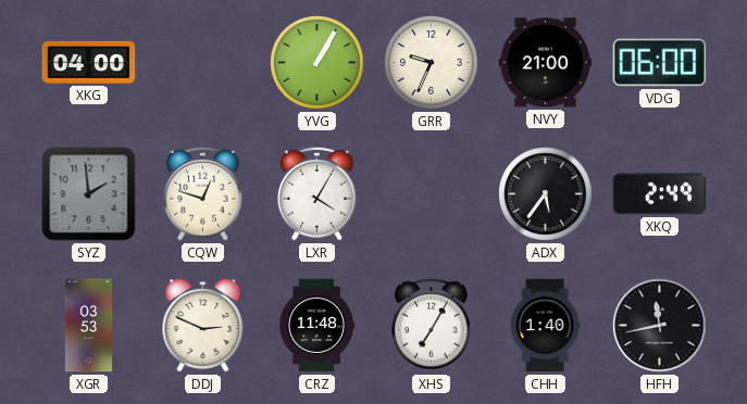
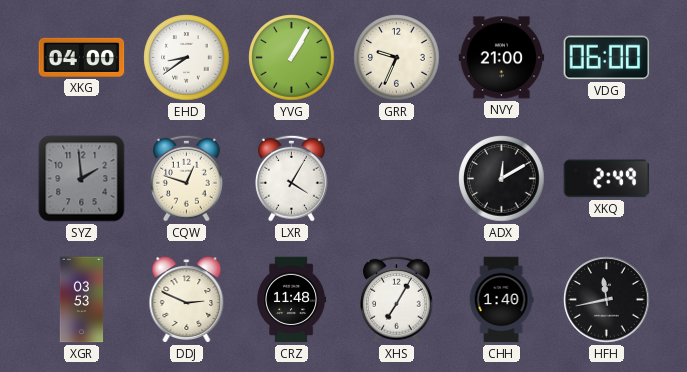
EHD: none -> 8:39 (187, 58)
ADX: 5:36 -> 12:10 (502, 179)
